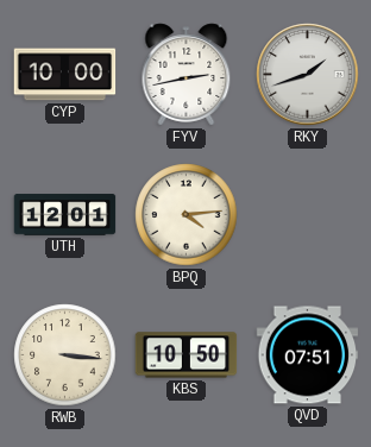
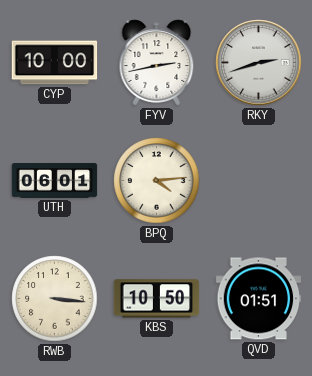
RKY: 1:42 -> 2:42 (259, 63)
UTH: 12:01 -> 06:01 (55, 181)
QVD: 07:51 -> 01:51 (259, 299)
